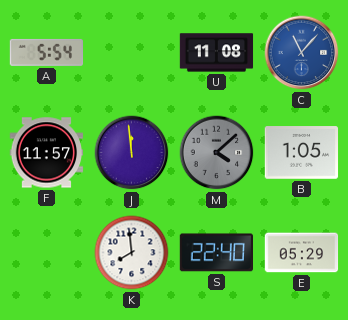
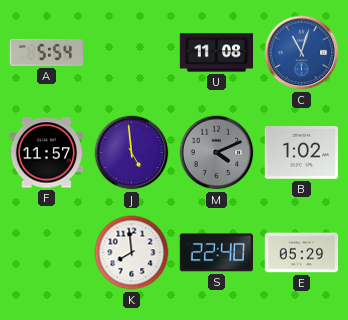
C: 11:07 -> 11:03 (302, 53)
J: 11:59 -> 4:59 (132, 153)
M: 4:08 -> 4:11 (217, 153)
B: 1:05 -> 1:02 (302, 153)
